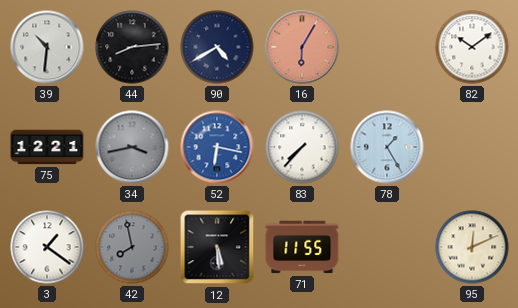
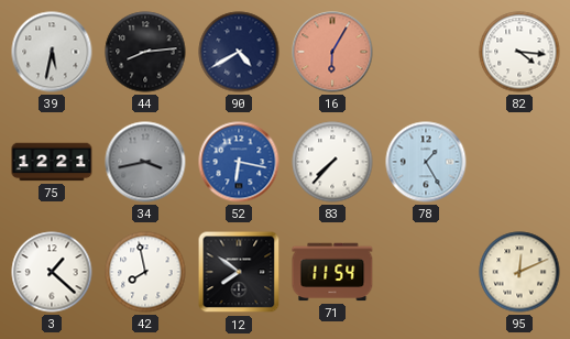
39: 10:31 -> 5:32 (52, 52)
82: 10:09 -> 4:16 (519, 52)
3: 1:21 -> 1:22 (52, 272)
42 dial: grey -> white (145, 272)
12: 5:29 -> 7:51 (239, 272)
71: 11:55 -> 11:54 (332, 272)
